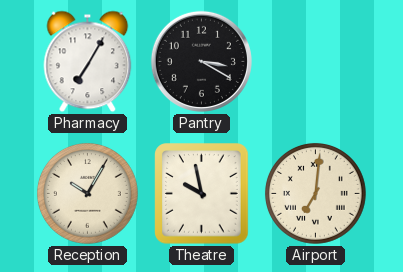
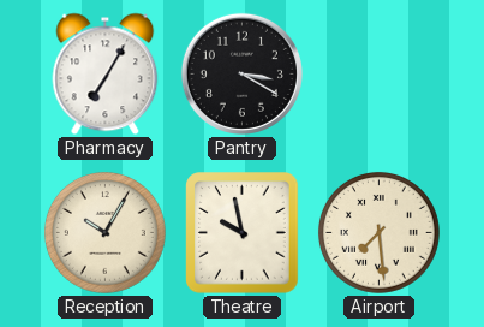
Airport: 7:01 -> 7:29 (378, 232)
